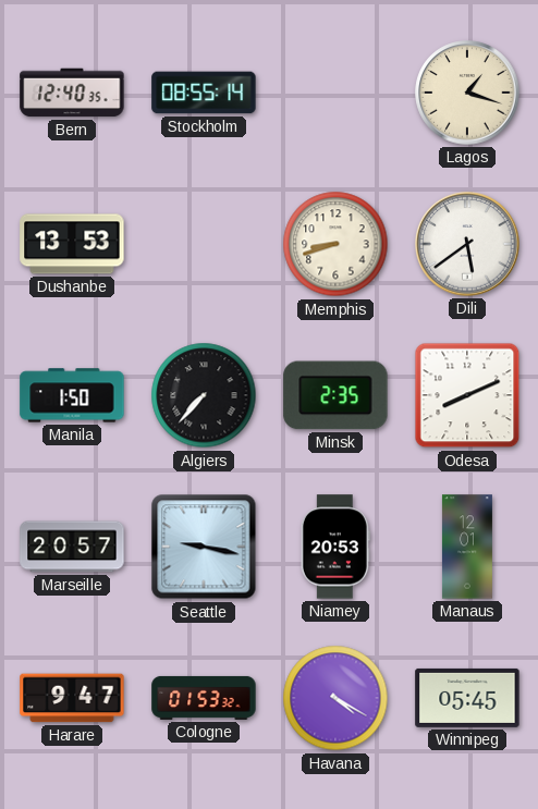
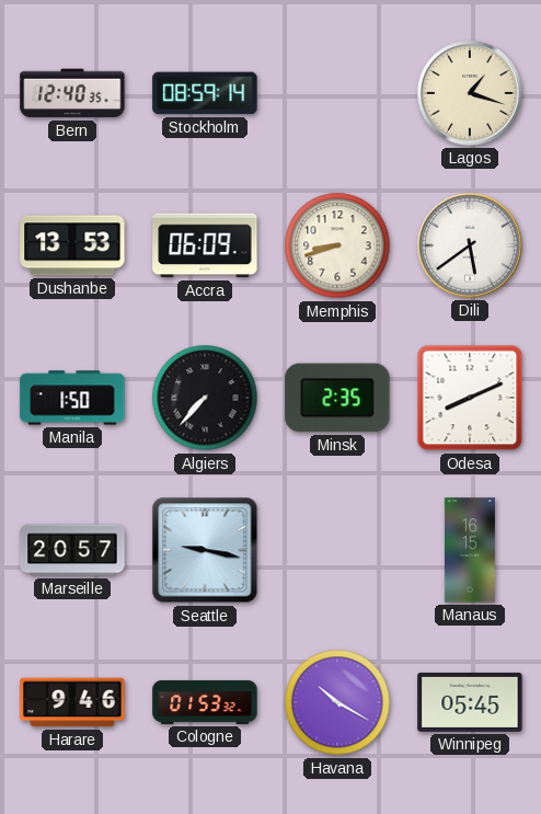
Stockholm: 08:55 -> 08:59 (205, 93)
Accra: none -> 06:09 (205, 245)
Niamey: 20:53 -> none (335, 547)
Manaus: 12:01 -> 16:15 (470, 550)
Harare: 9:47 -> 9:46 (72, 702)
Havana: 4:20 -> 10:20 (337, 702)
